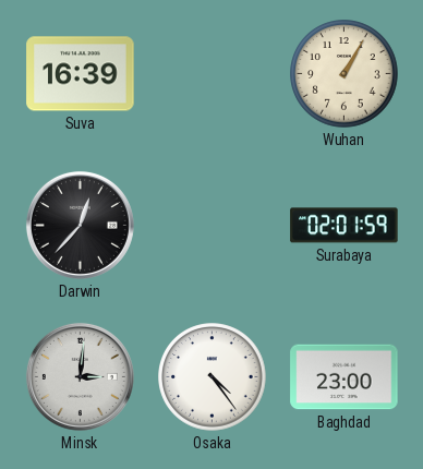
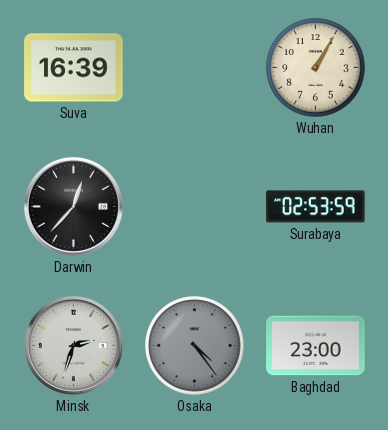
Surabaya: 02:01 -> 02:53 (316, 207)
Minsk: 3:01 -> 2:33 (73, 345)
Osaka dial: white -> grey (195, 346)
